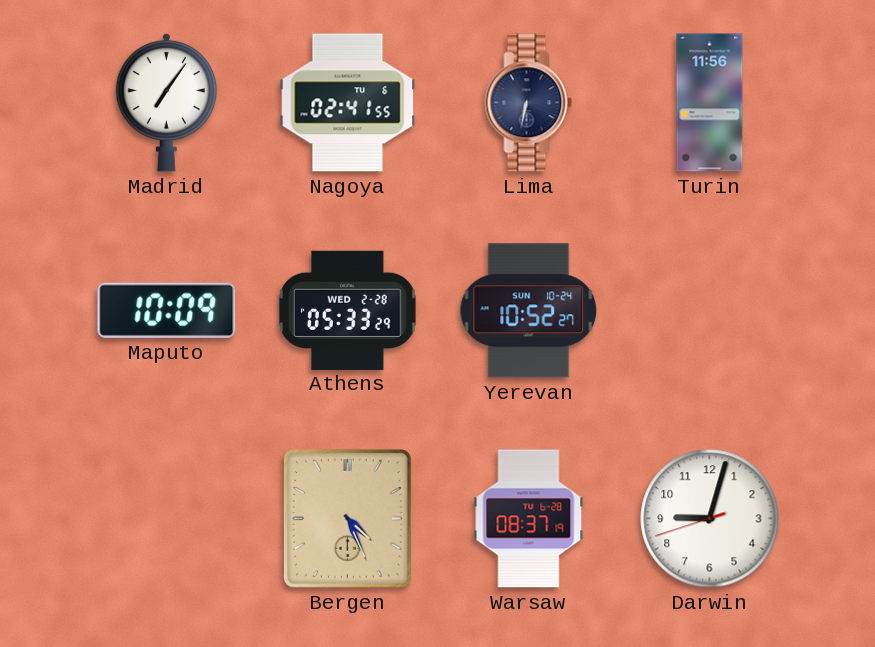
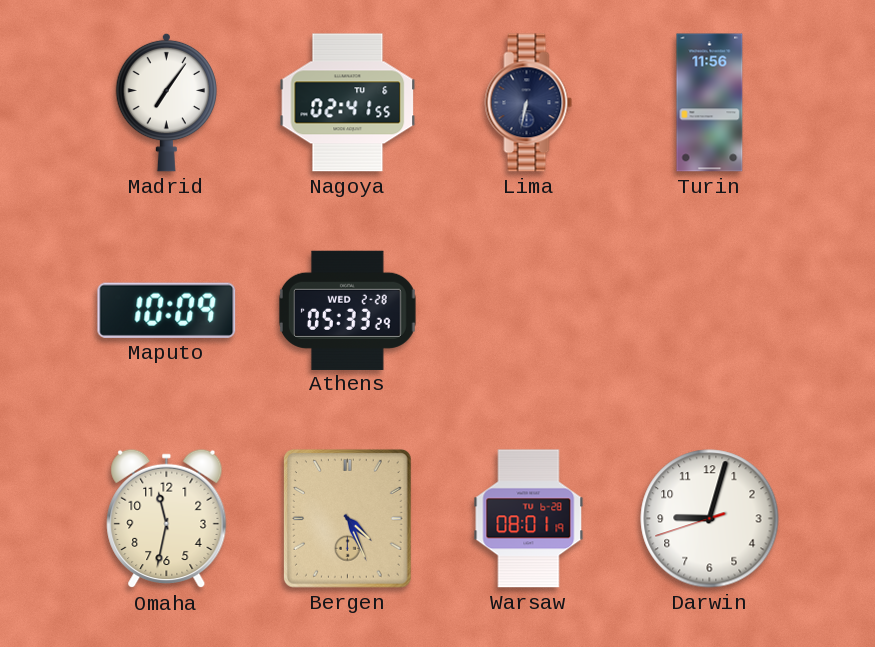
Yerevan: 10:52 -> none (529, 311)
Omaha: none -> 11:32 (167, 519)
Warsaw: 08:37 -> 08:01 (529, 519)
